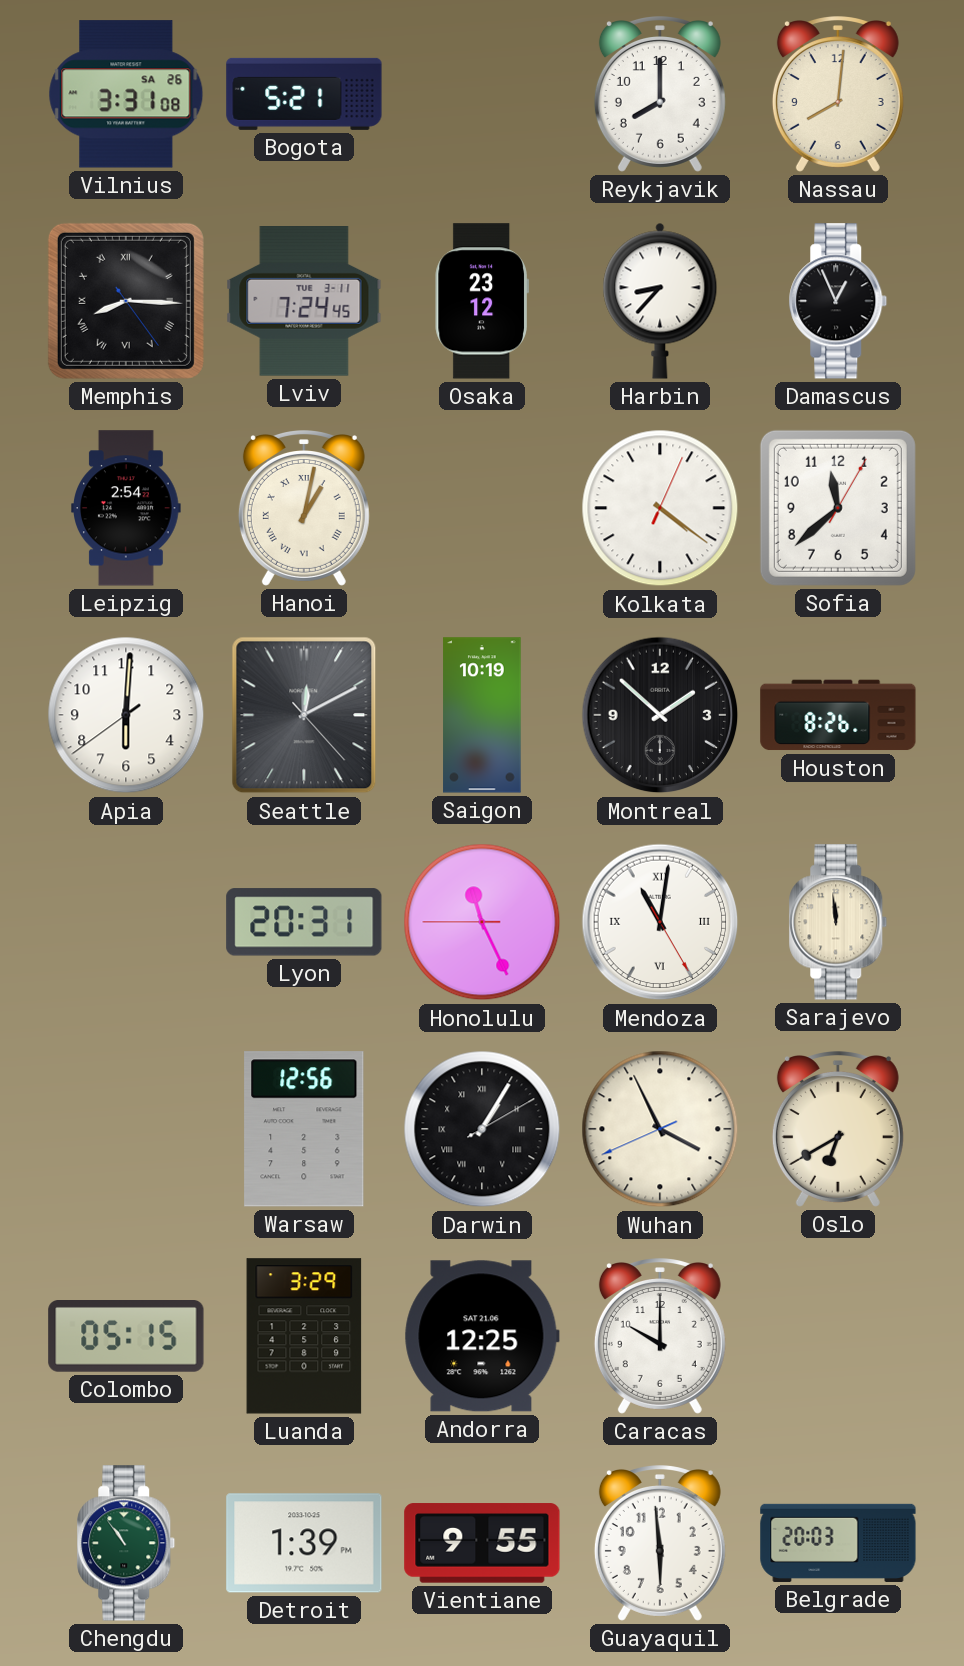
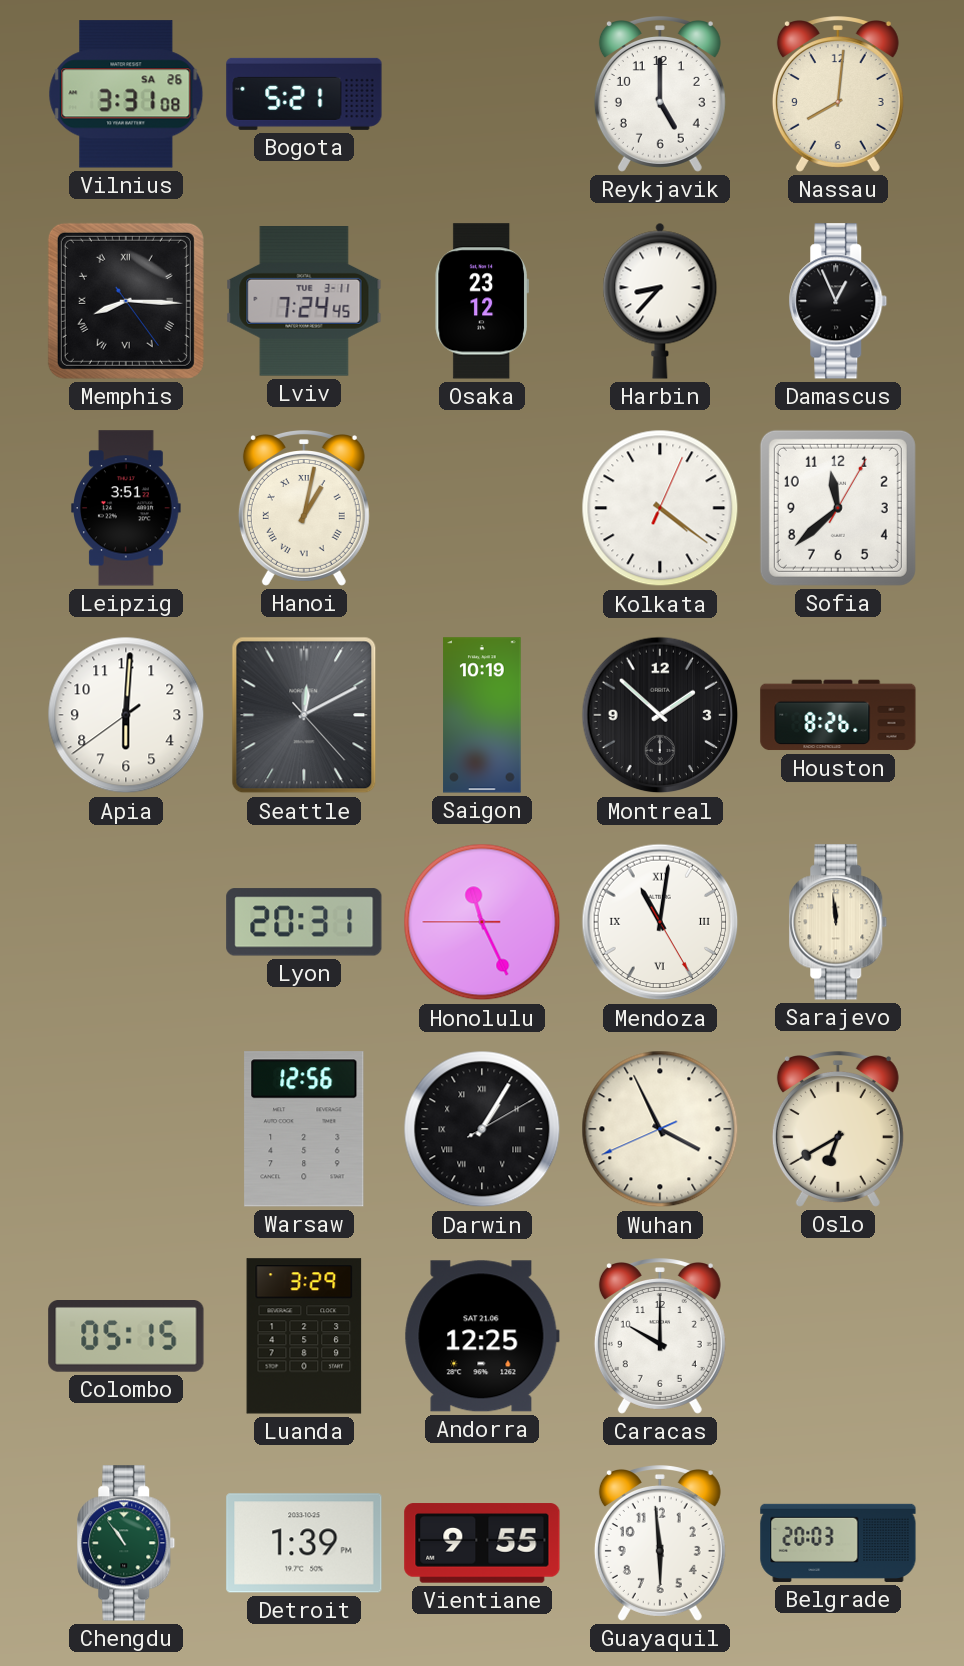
Reykjavik: 8:00 -> 5:00 (660, 94)
Leipzig: 2:54 -> 3:51 (127, 508)
